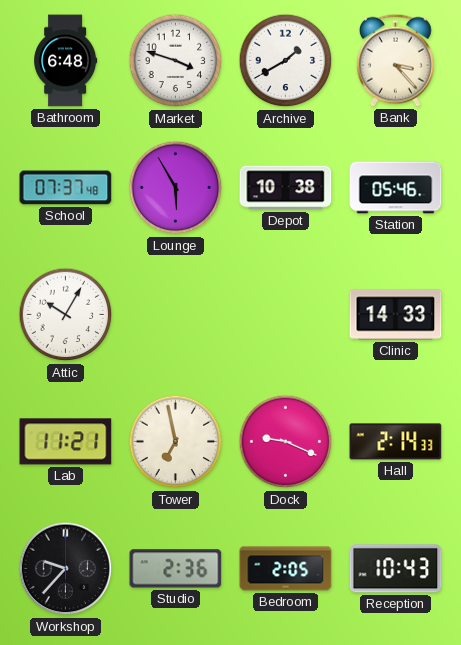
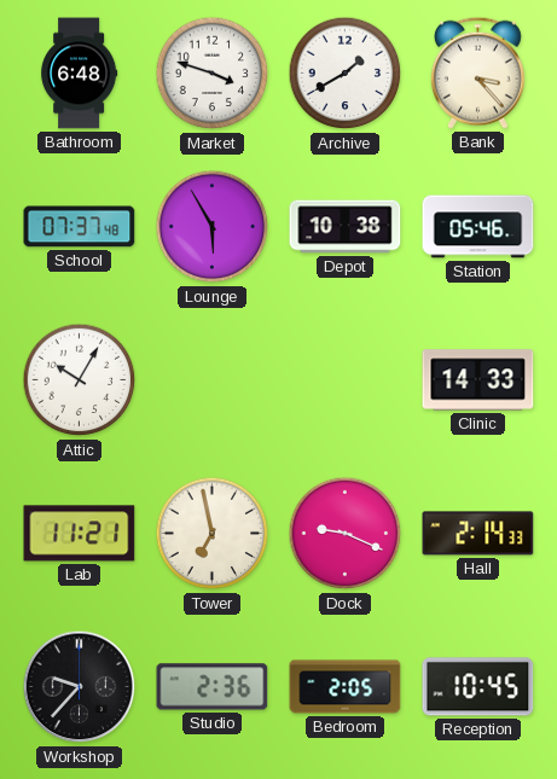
Reception: 10:43 -> 10:45 (478, 687)
